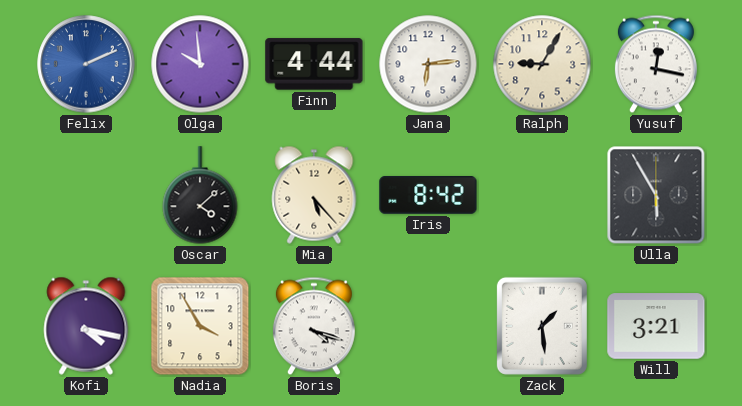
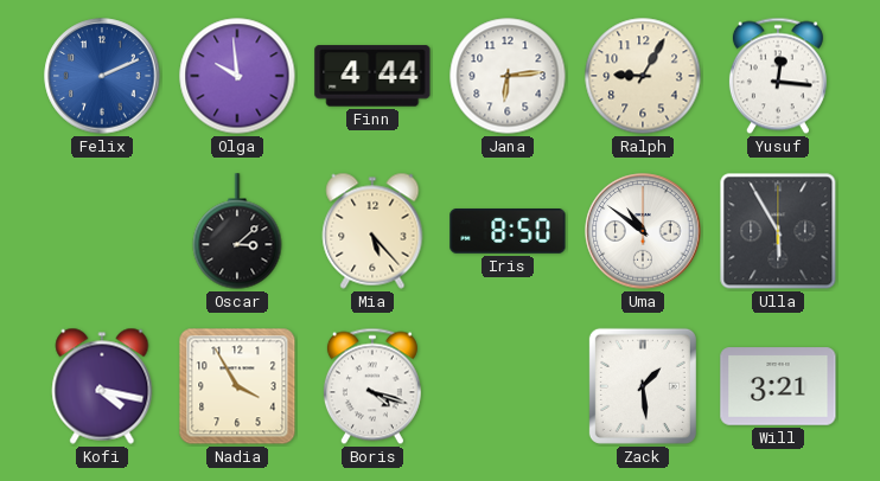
Yusuf: 12:17 -> 12:16 (778, 76)
Oscar: 4:08 -> 3:08 (237, 231)
Iris: 8:42 -> 8:50 (508, 231)
Uma: none -> 10:51 (643, 231)
